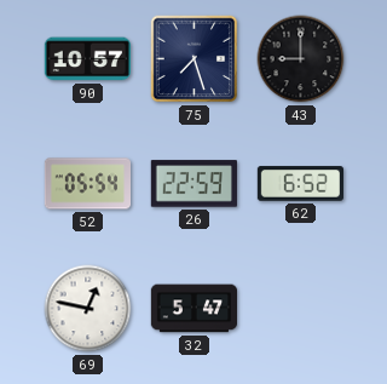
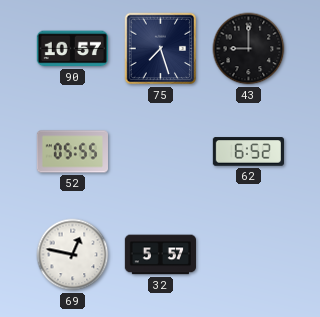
52: 05:54 -> 05:55 (72, 152)
26: 22:59 -> none (193, 184)
32: 5:47 -> 5:57 (160, 255)
